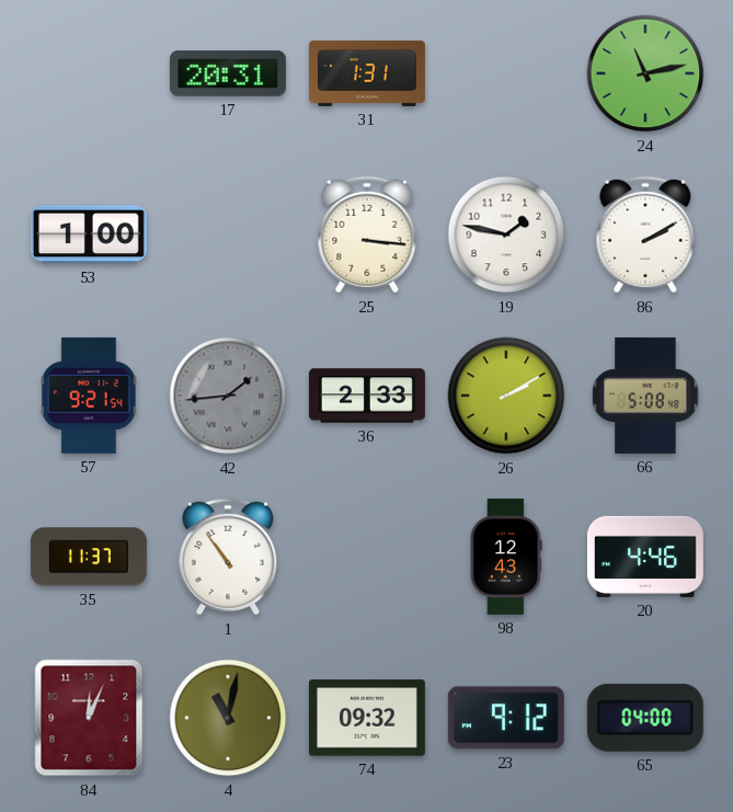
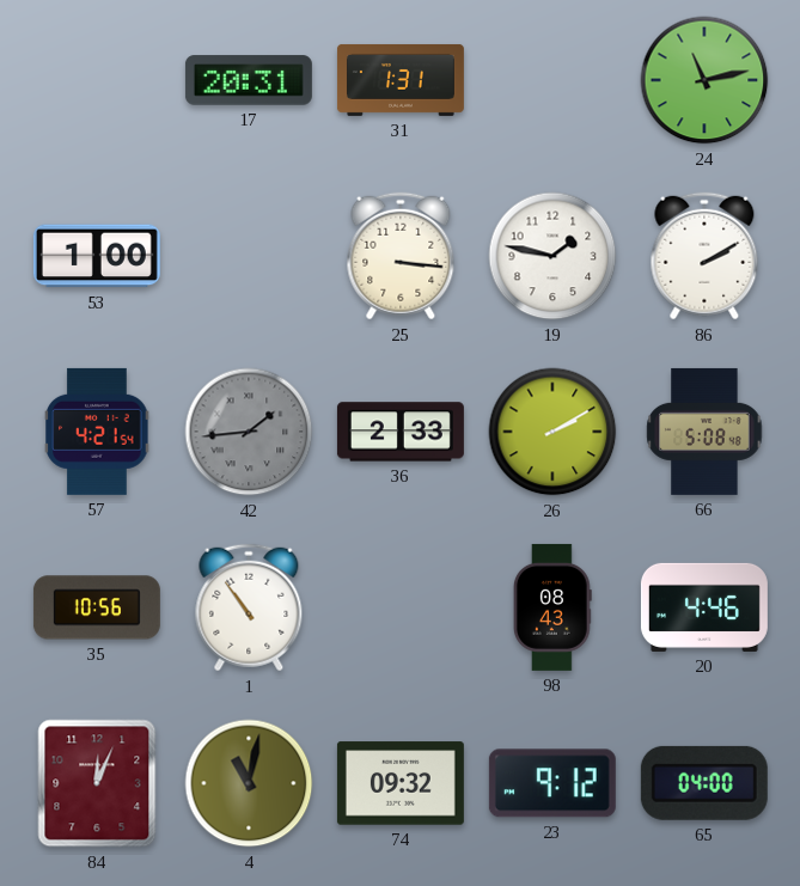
57: 9:21 -> 4:21 (97, 432)
35: 11:37 -> 10:56 (97, 607)
98: 12:43 -> 08:43 (554, 607)
